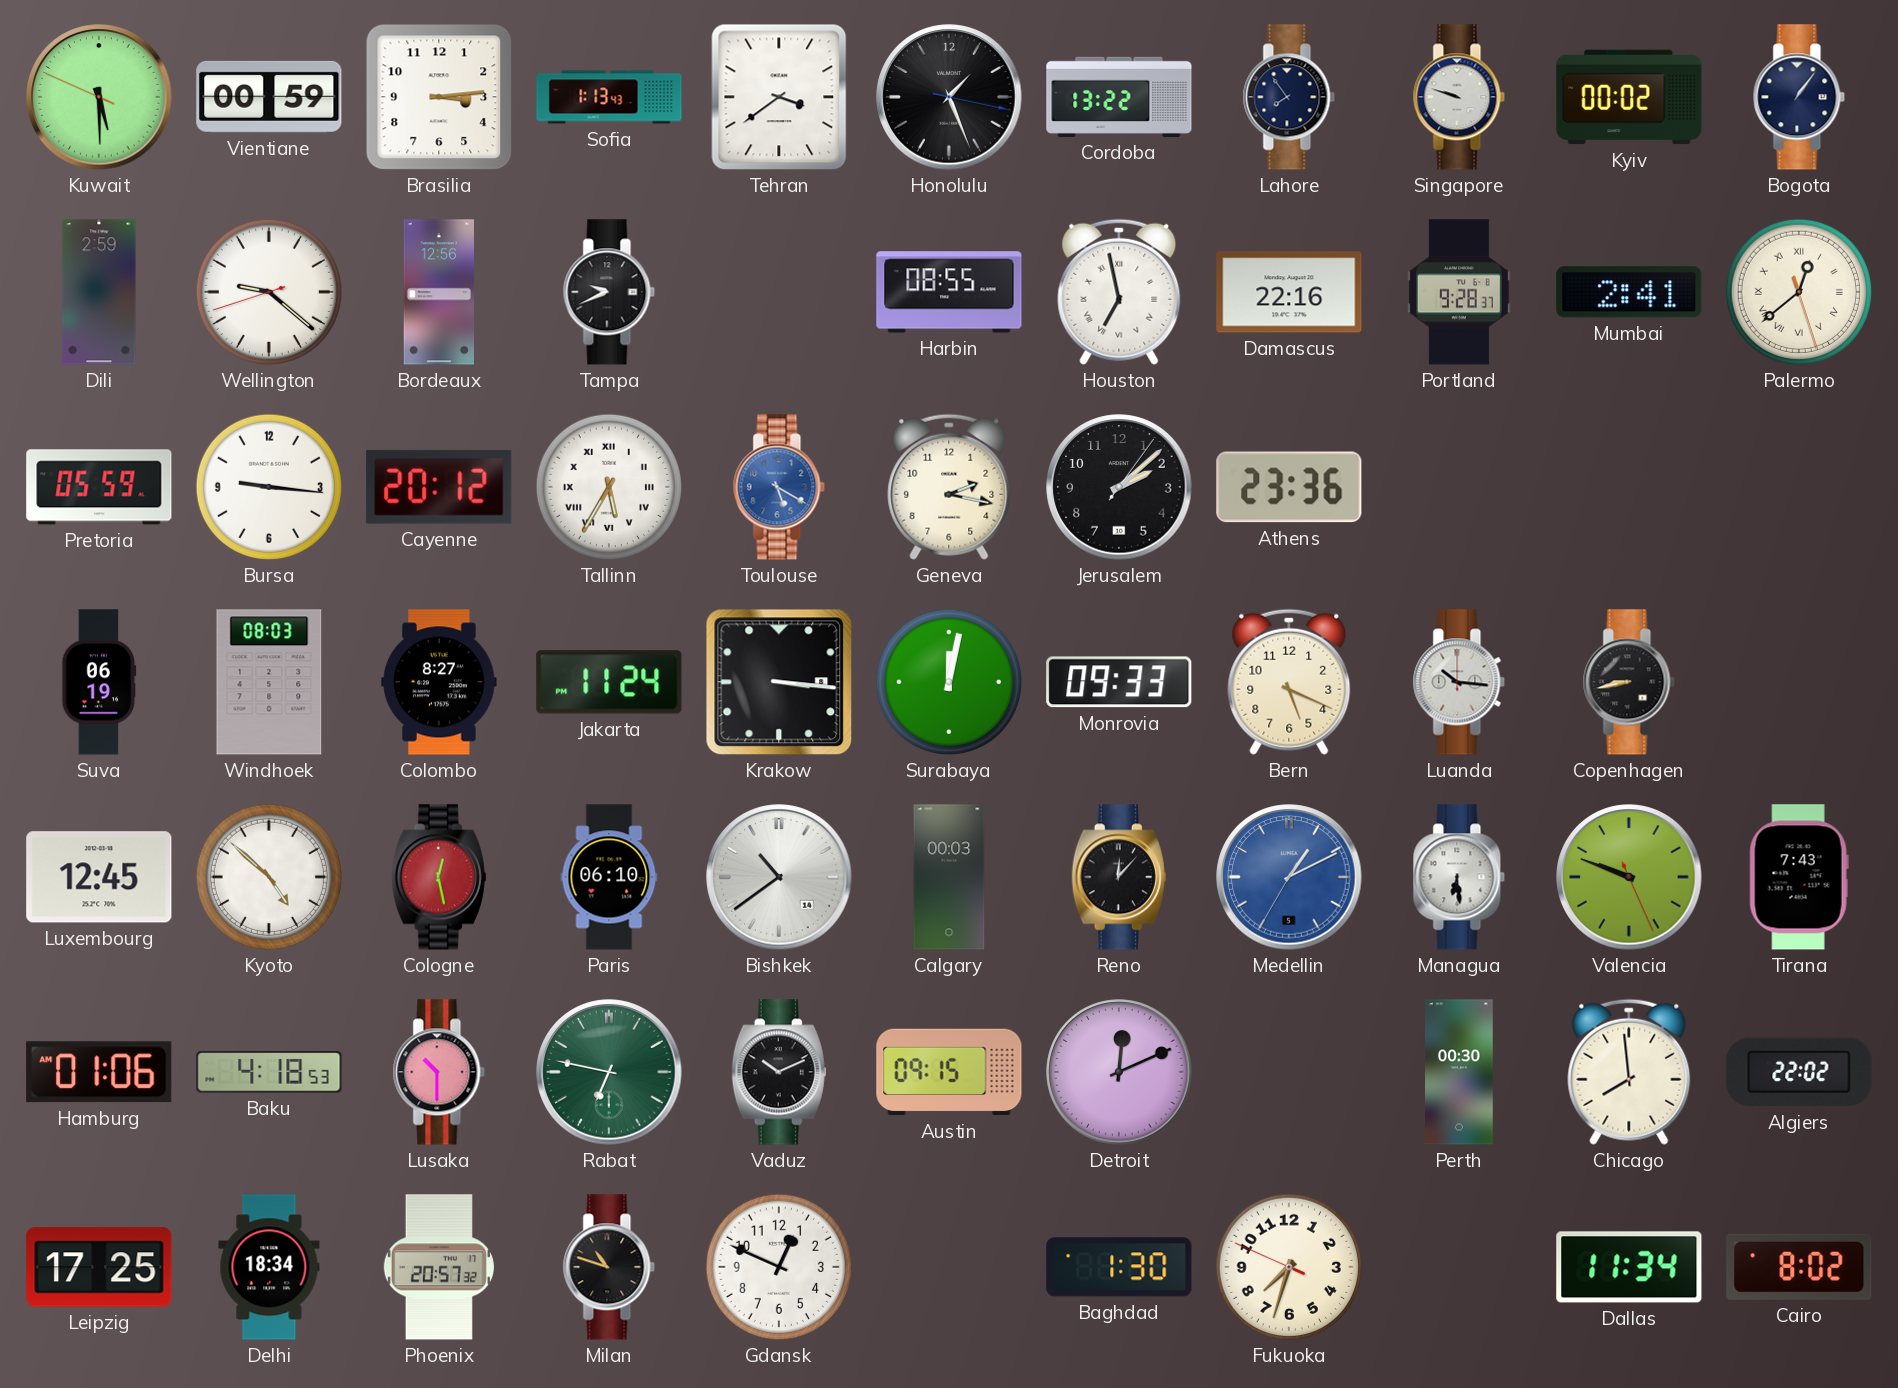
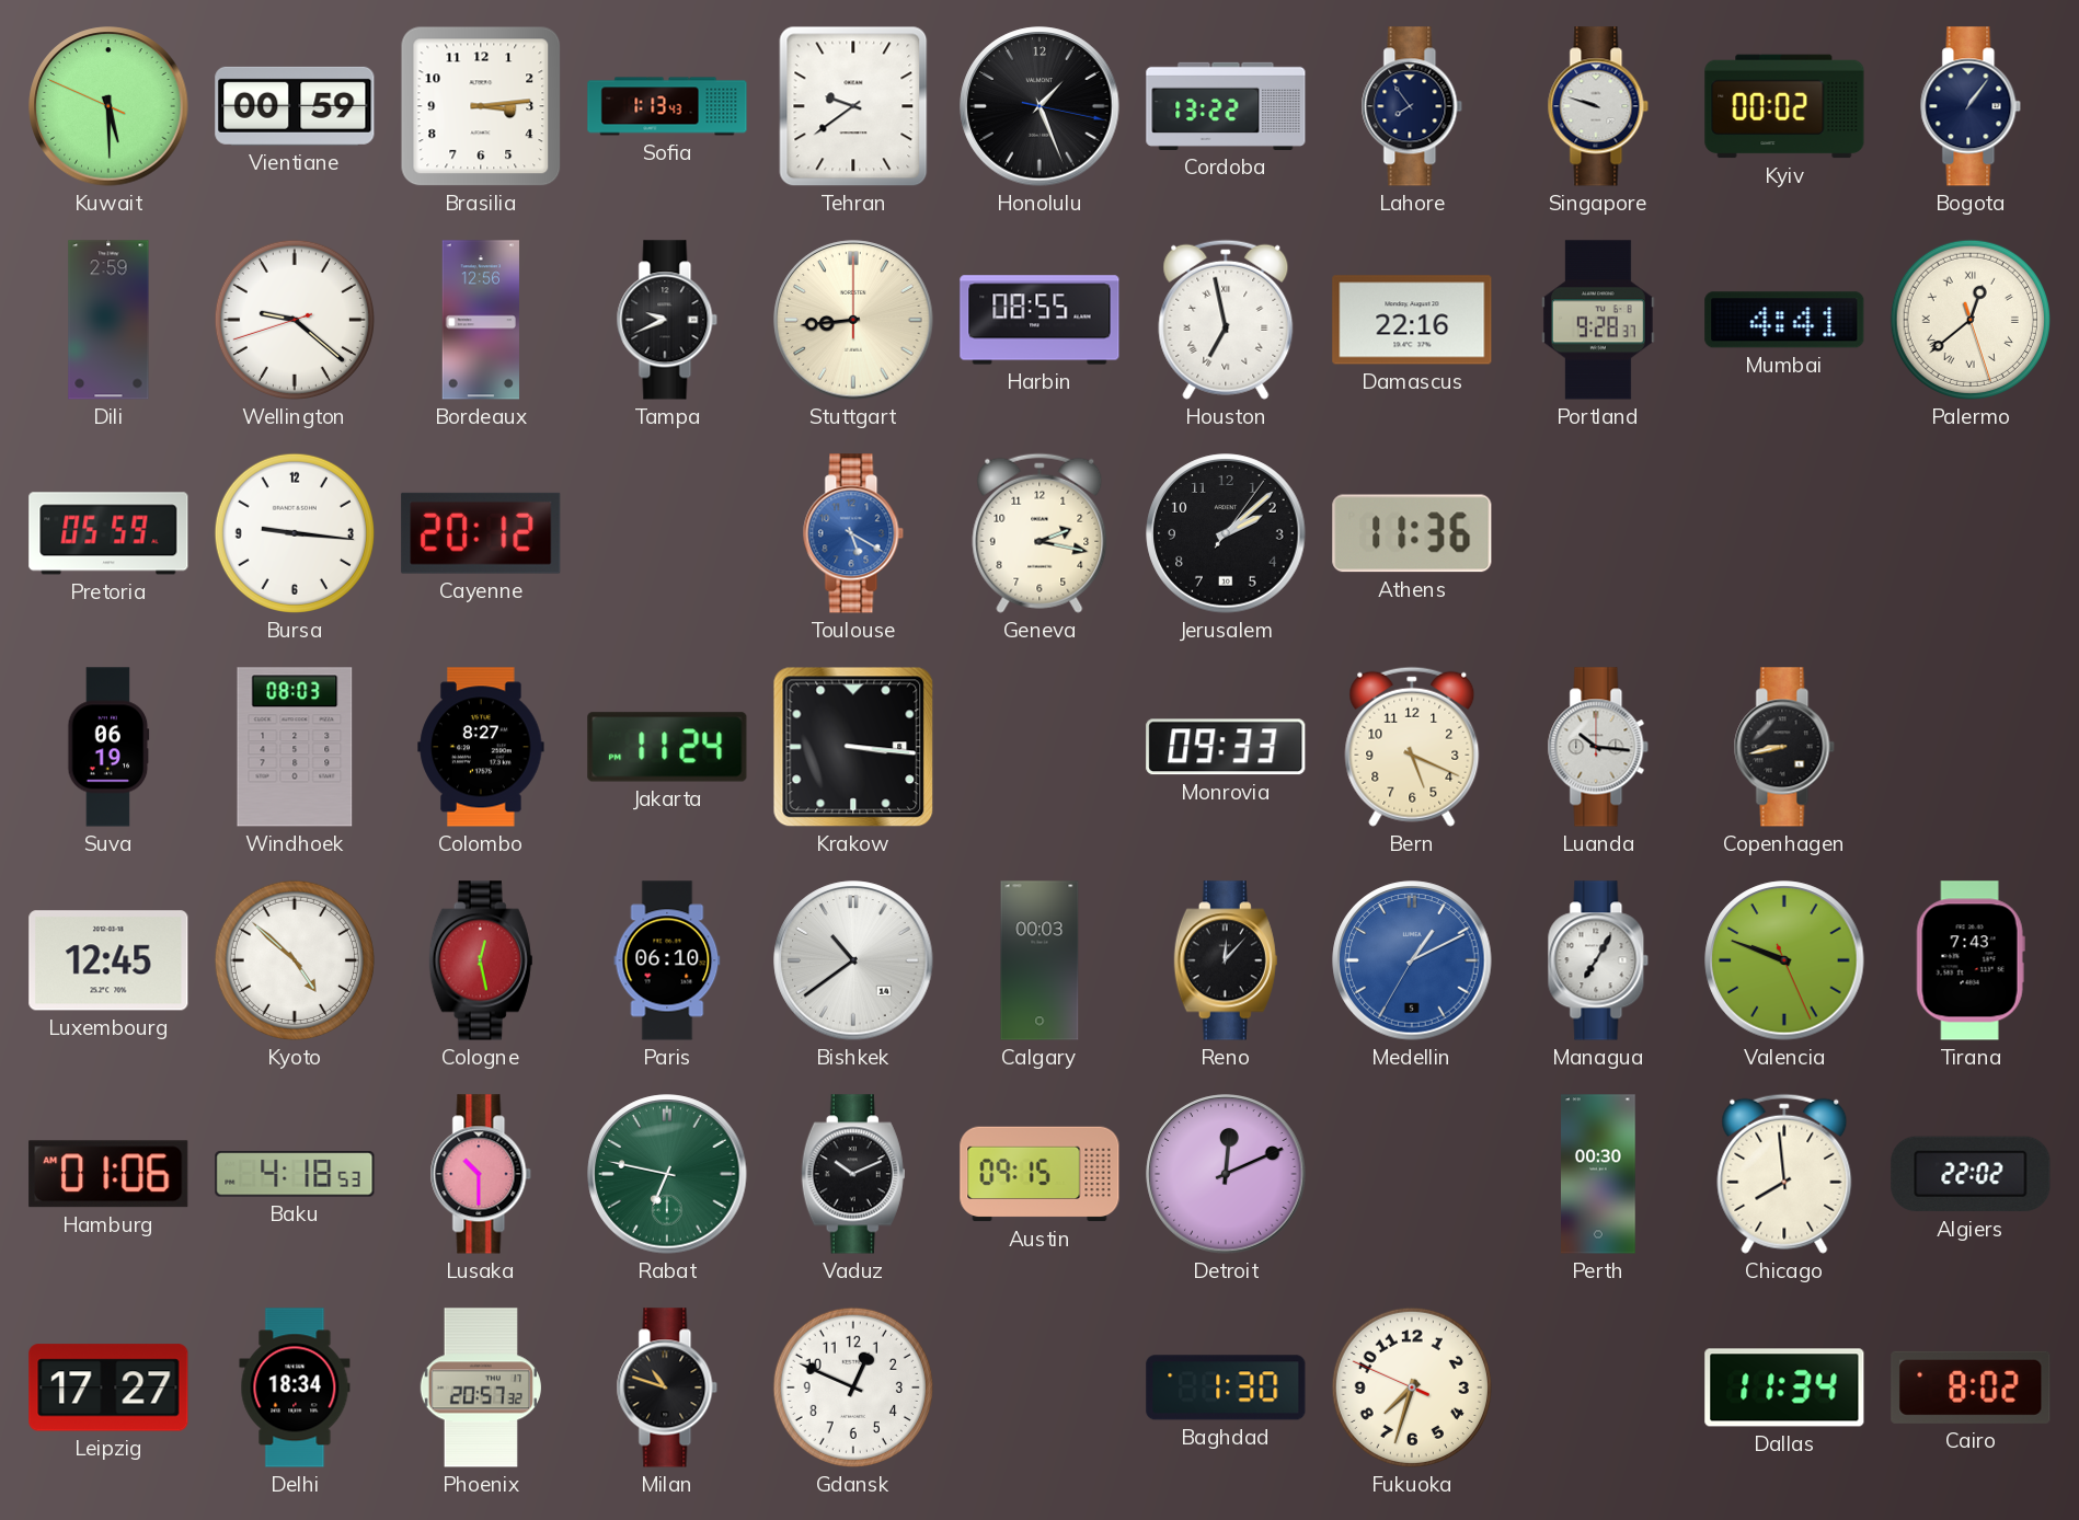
Tehran: 3:39 -> 9:39 (853, 106)
Stuttgart: none -> 8:44 (853, 320)
Mumbai: 2:41 -> 4:41 (1784, 320)
Tallinn: 5:35 -> none (609, 487)
Athens: 23:36 -> 11:36 (1412, 533)
Surabaya: 12:02 -> none (949, 682)
Managua: 6:29 -> 7:05 (1598, 960)
Leipzig: 17:25 -> 17:27 (108, 1387)
